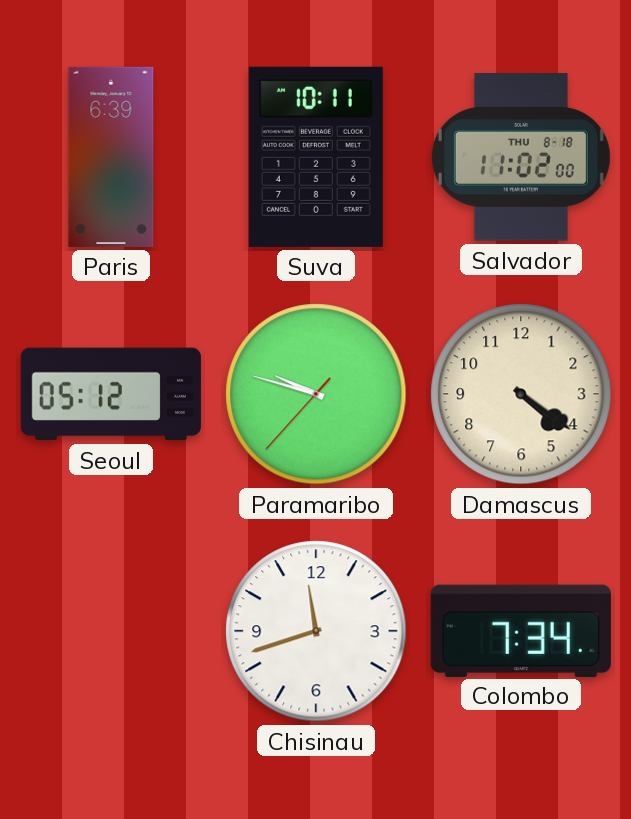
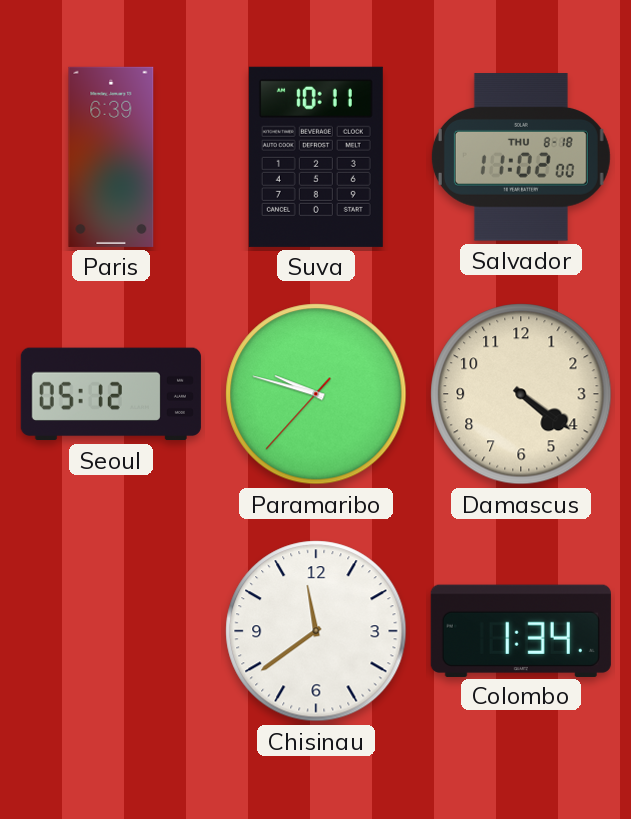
Chisinau: 11:42 -> 11:39 (316, 631)
Colombo: 7:34 -> 1:34 (521, 630)
